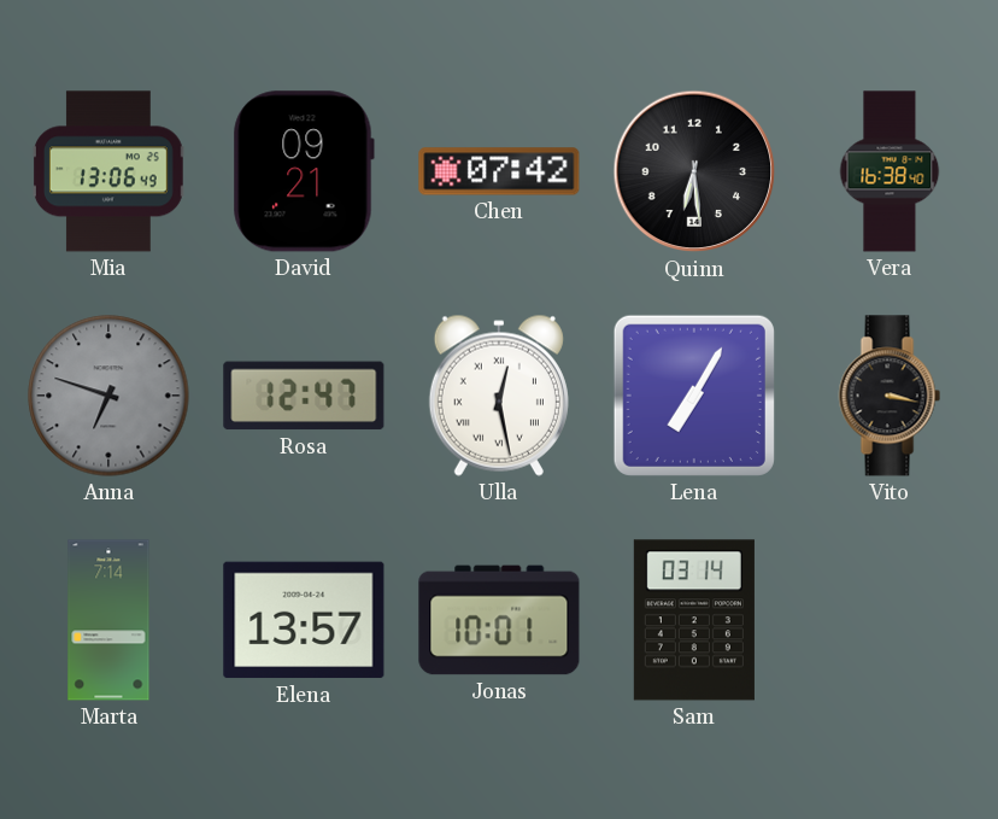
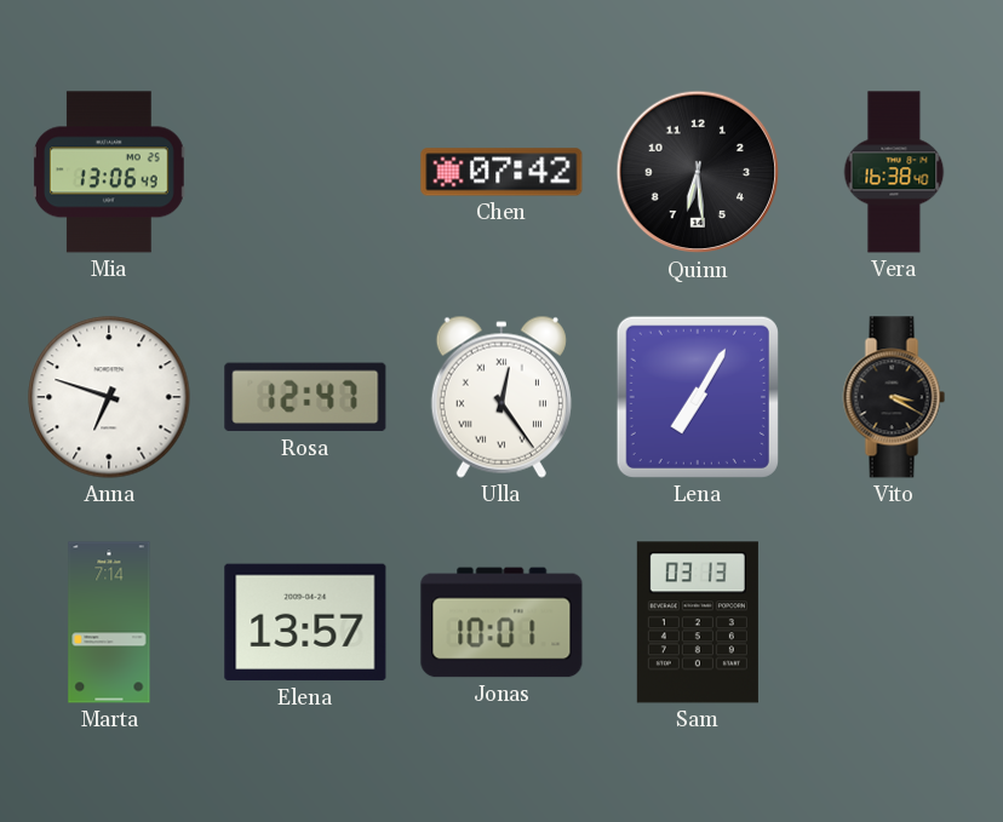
David: 09:21 -> none (304, 171)
Anna dial: grey -> white (109, 397)
Ulla: 12:28 -> 12:24 (501, 397)
Vito: 3:17 -> 3:20 (894, 397)
Sam: 03:14 -> 03:13 (698, 622)
